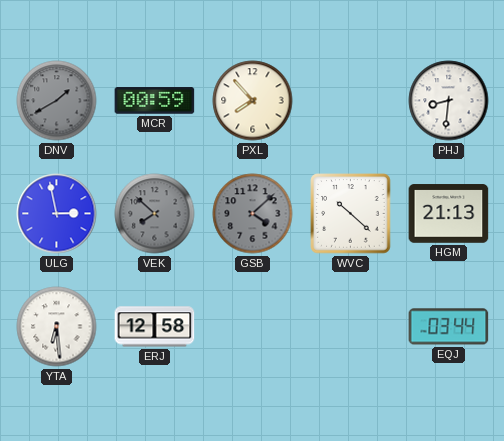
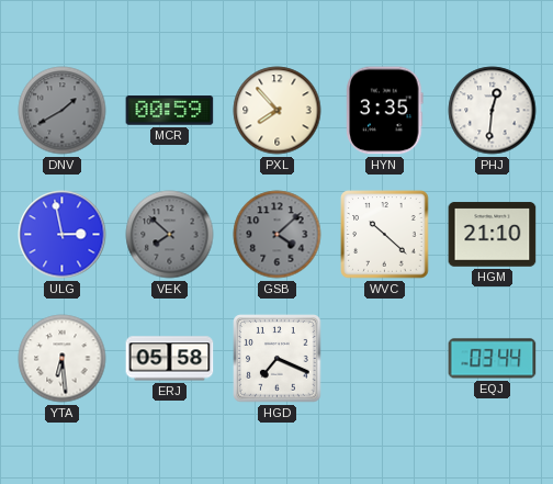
HYN: none -> 3:35 (385, 111)
PHJ: 8:31 -> 12:31 (493, 111)
HGM: 21:13 -> 21:10 (493, 235)
ERJ: 12:58 -> 05:58 (170, 359)
HGD: none -> 7:19 (278, 359)
